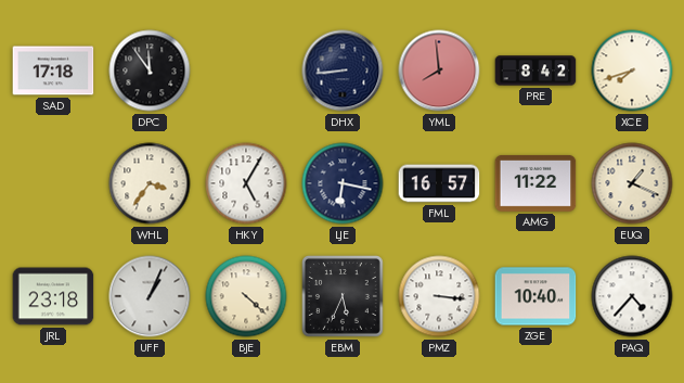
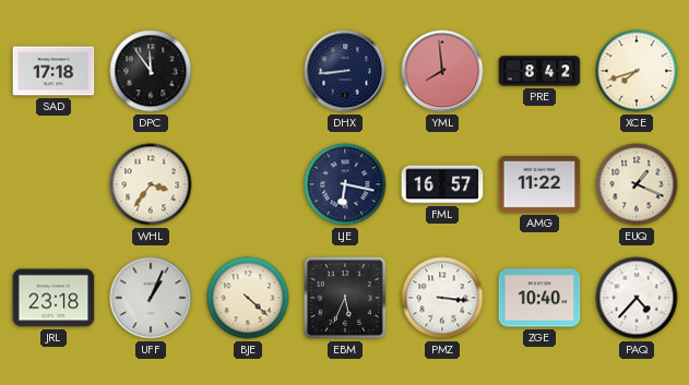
HKY: 5:05 -> none (246, 183)
